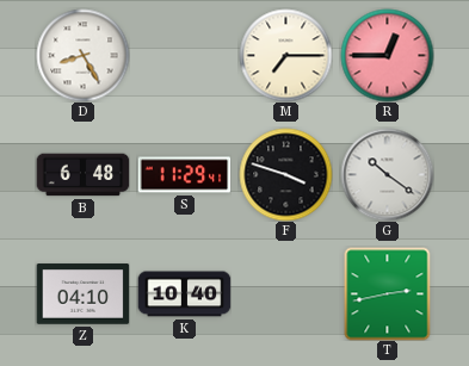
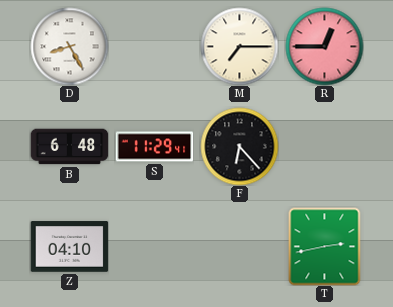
F: 3:48 -> 6:23 (239, 146)
G: 10:21 -> none (387, 174)
K: 10:40 -> none (184, 294)
